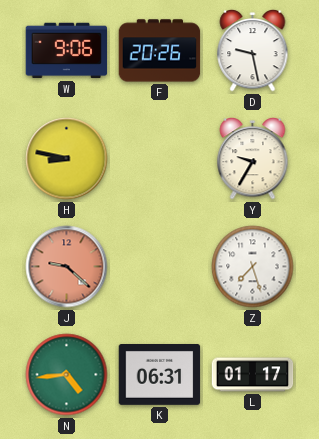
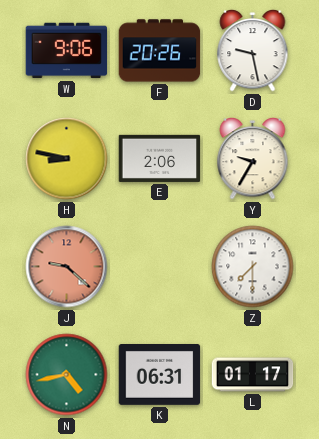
E: none -> 2:06 (160, 158)
Z: 7:27 -> 7:30 (253, 267)
N: 4:44 -> 4:43 (67, 375)
